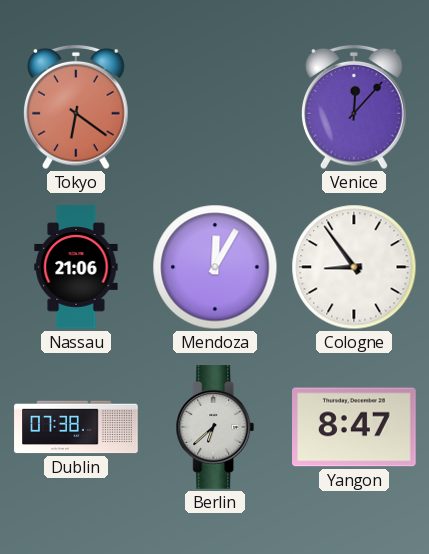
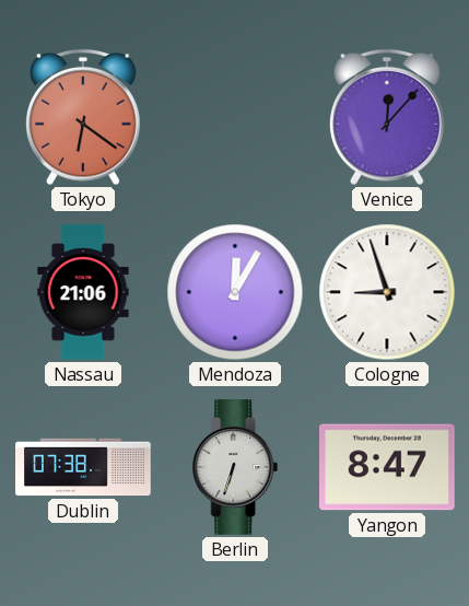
Cologne: 8:54 -> 8:57 (387, 292)
Berlin: 6:38 -> 6:33 (235, 467)
